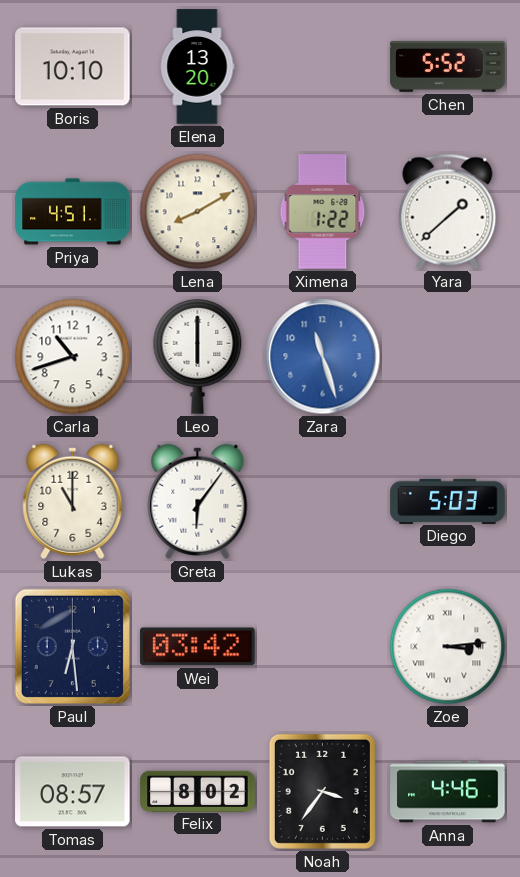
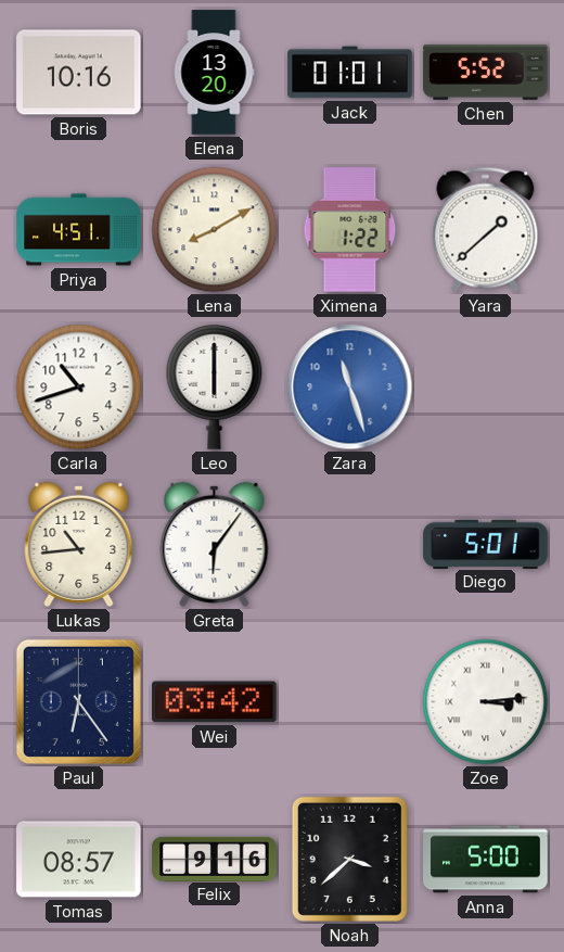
Boris: 10:10 -> 10:16 (79, 73)
Jack: none -> 01:01 (350, 73)
Lukas: 11:00 -> 10:44 (79, 544)
Diego: 5:03 -> 5:01 (486, 544)
Paul: 6:29 -> 6:24 (78, 701)
Felix: 8:02 -> 9:16 (215, 859)
Noah: 3:36 -> 3:38 (349, 859)
Anna: 4:46 -> 5:00 (486, 860)
